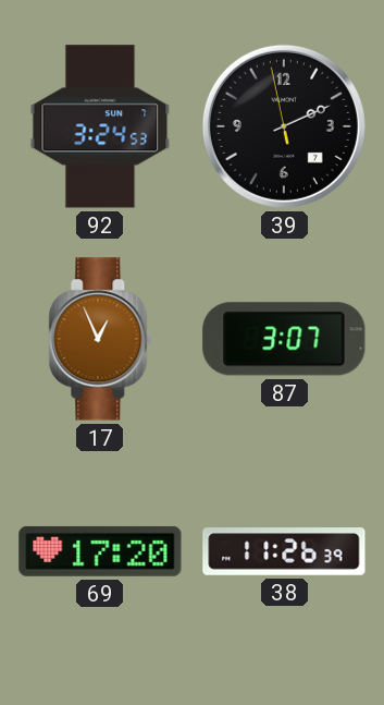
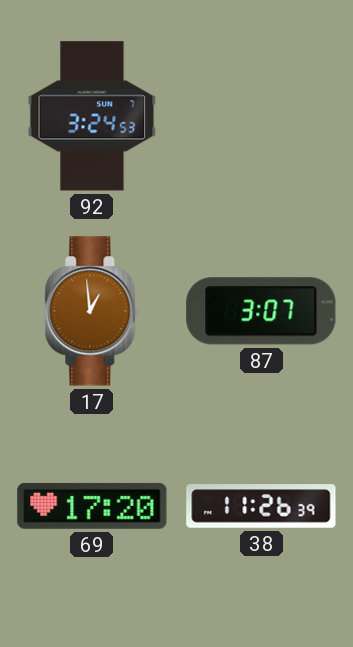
39: 2:10 -> none (284, 126)
17: 12:56 -> 12:59 (92, 311)
